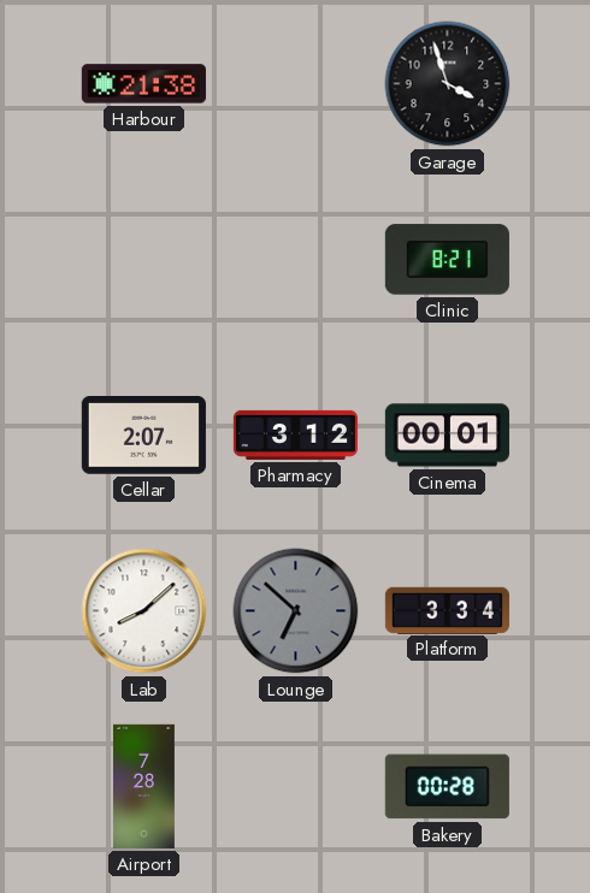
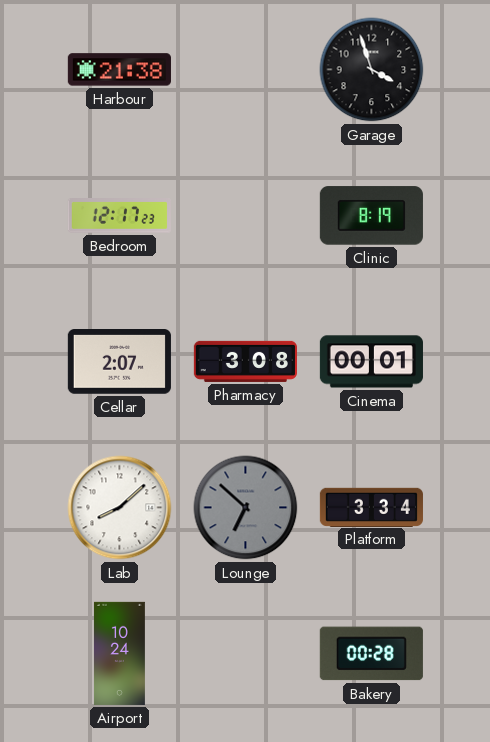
Bedroom: none -> 12:17 (119, 216)
Clinic: 8:21 -> 8:19 (371, 216)
Pharmacy: 3:12 -> 3:08 (245, 361)
Airport: 7:28 -> 10:24 (119, 653)
